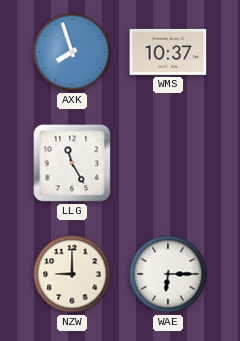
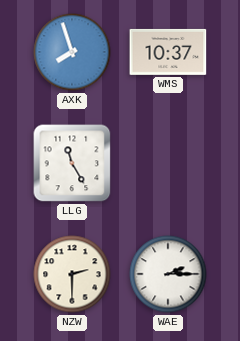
NZW: 9:00 -> 2:30 (72, 274)
WAE: 6:15 -> 2:15 (168, 274)
